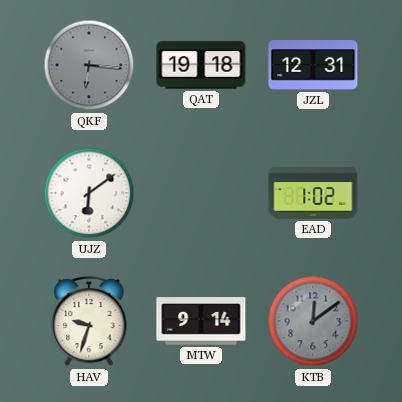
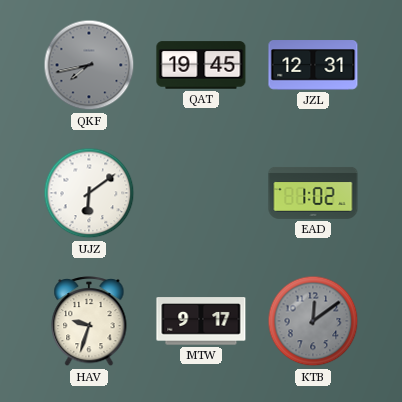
QKF: 6:16 -> 7:43 (89, 65)
QAT: 19:18 -> 19:45 (201, 65)
MTW: 9:14 -> 9:17 (201, 321)
